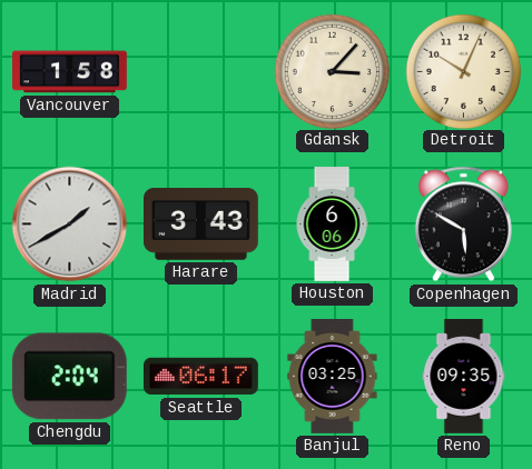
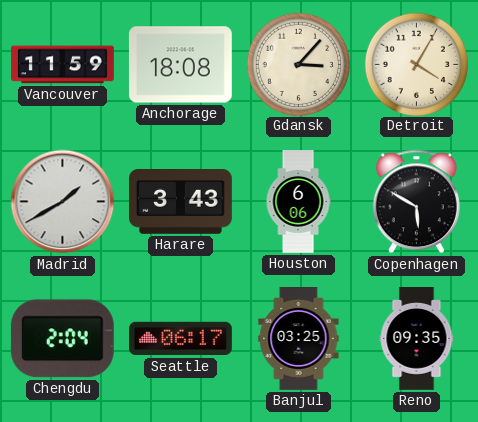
Vancouver: 1:58 -> 11:59 (63, 65)
Anchorage: none -> 18:08 (180, 65)
Detroit: 10:04 -> 4:05 (416, 64)
